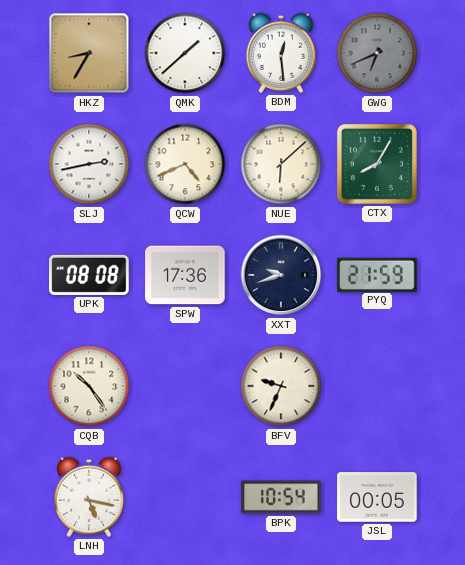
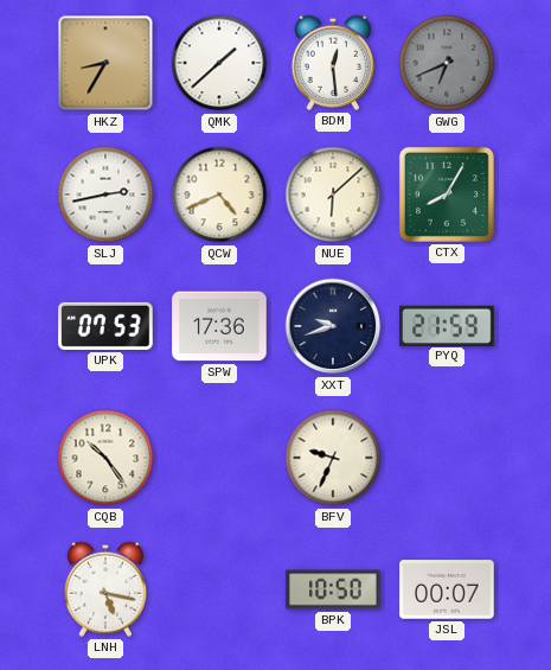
UPK: 08:08 -> 07:53 (105, 326)
BPK: 10:54 -> 10:50 (333, 589)
JSL: 00:05 -> 00:07 (447, 589)
